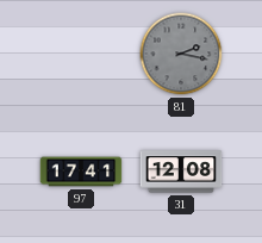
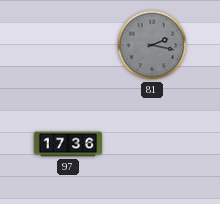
97: 17:41 -> 17:36 (68, 144)
31: 12:08 -> none (181, 172)
